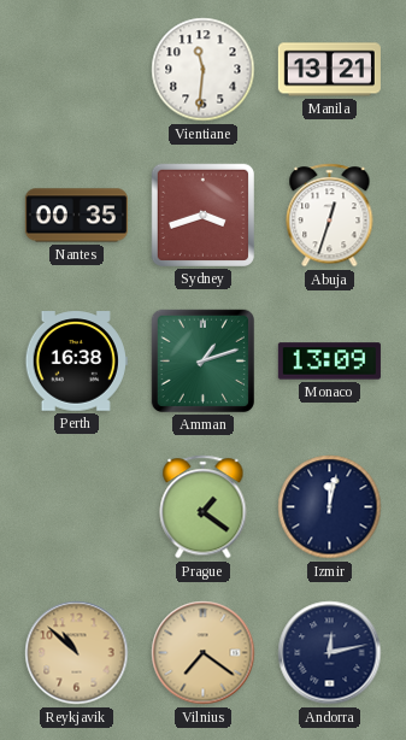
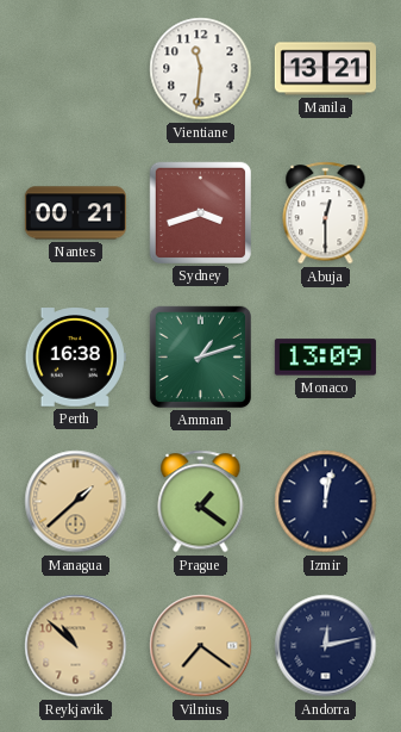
Nantes: 00:35 -> 00:21 (75, 213)
Abuja: 12:33 -> 12:30 (326, 213)
Managua: none -> 1:38 (76, 502)
